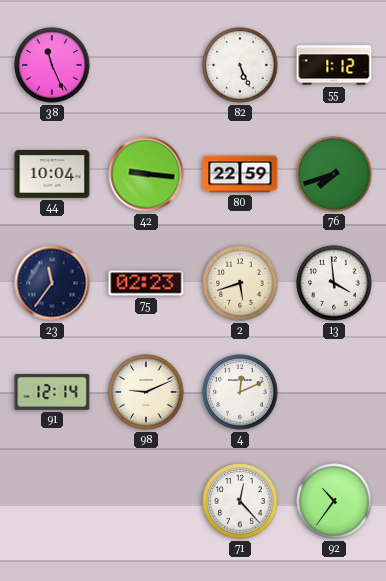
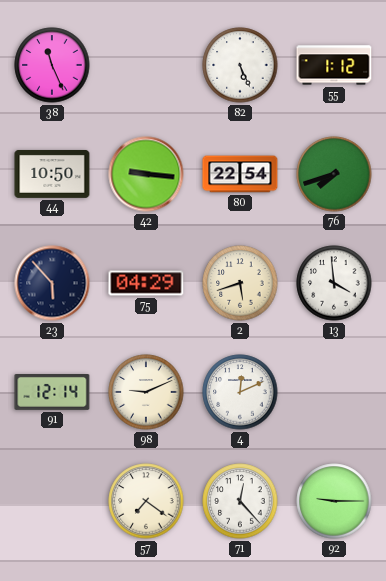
44: 10:04 -> 10:50 (52, 174)
80: 22:59 -> 22:54 (240, 174)
23: 11:36 -> 5:53 (52, 283)
75: 02:23 -> 04:29 (146, 283)
57: none -> 7:21 (146, 501)
92: 10:36 -> 9:15 (334, 501)
